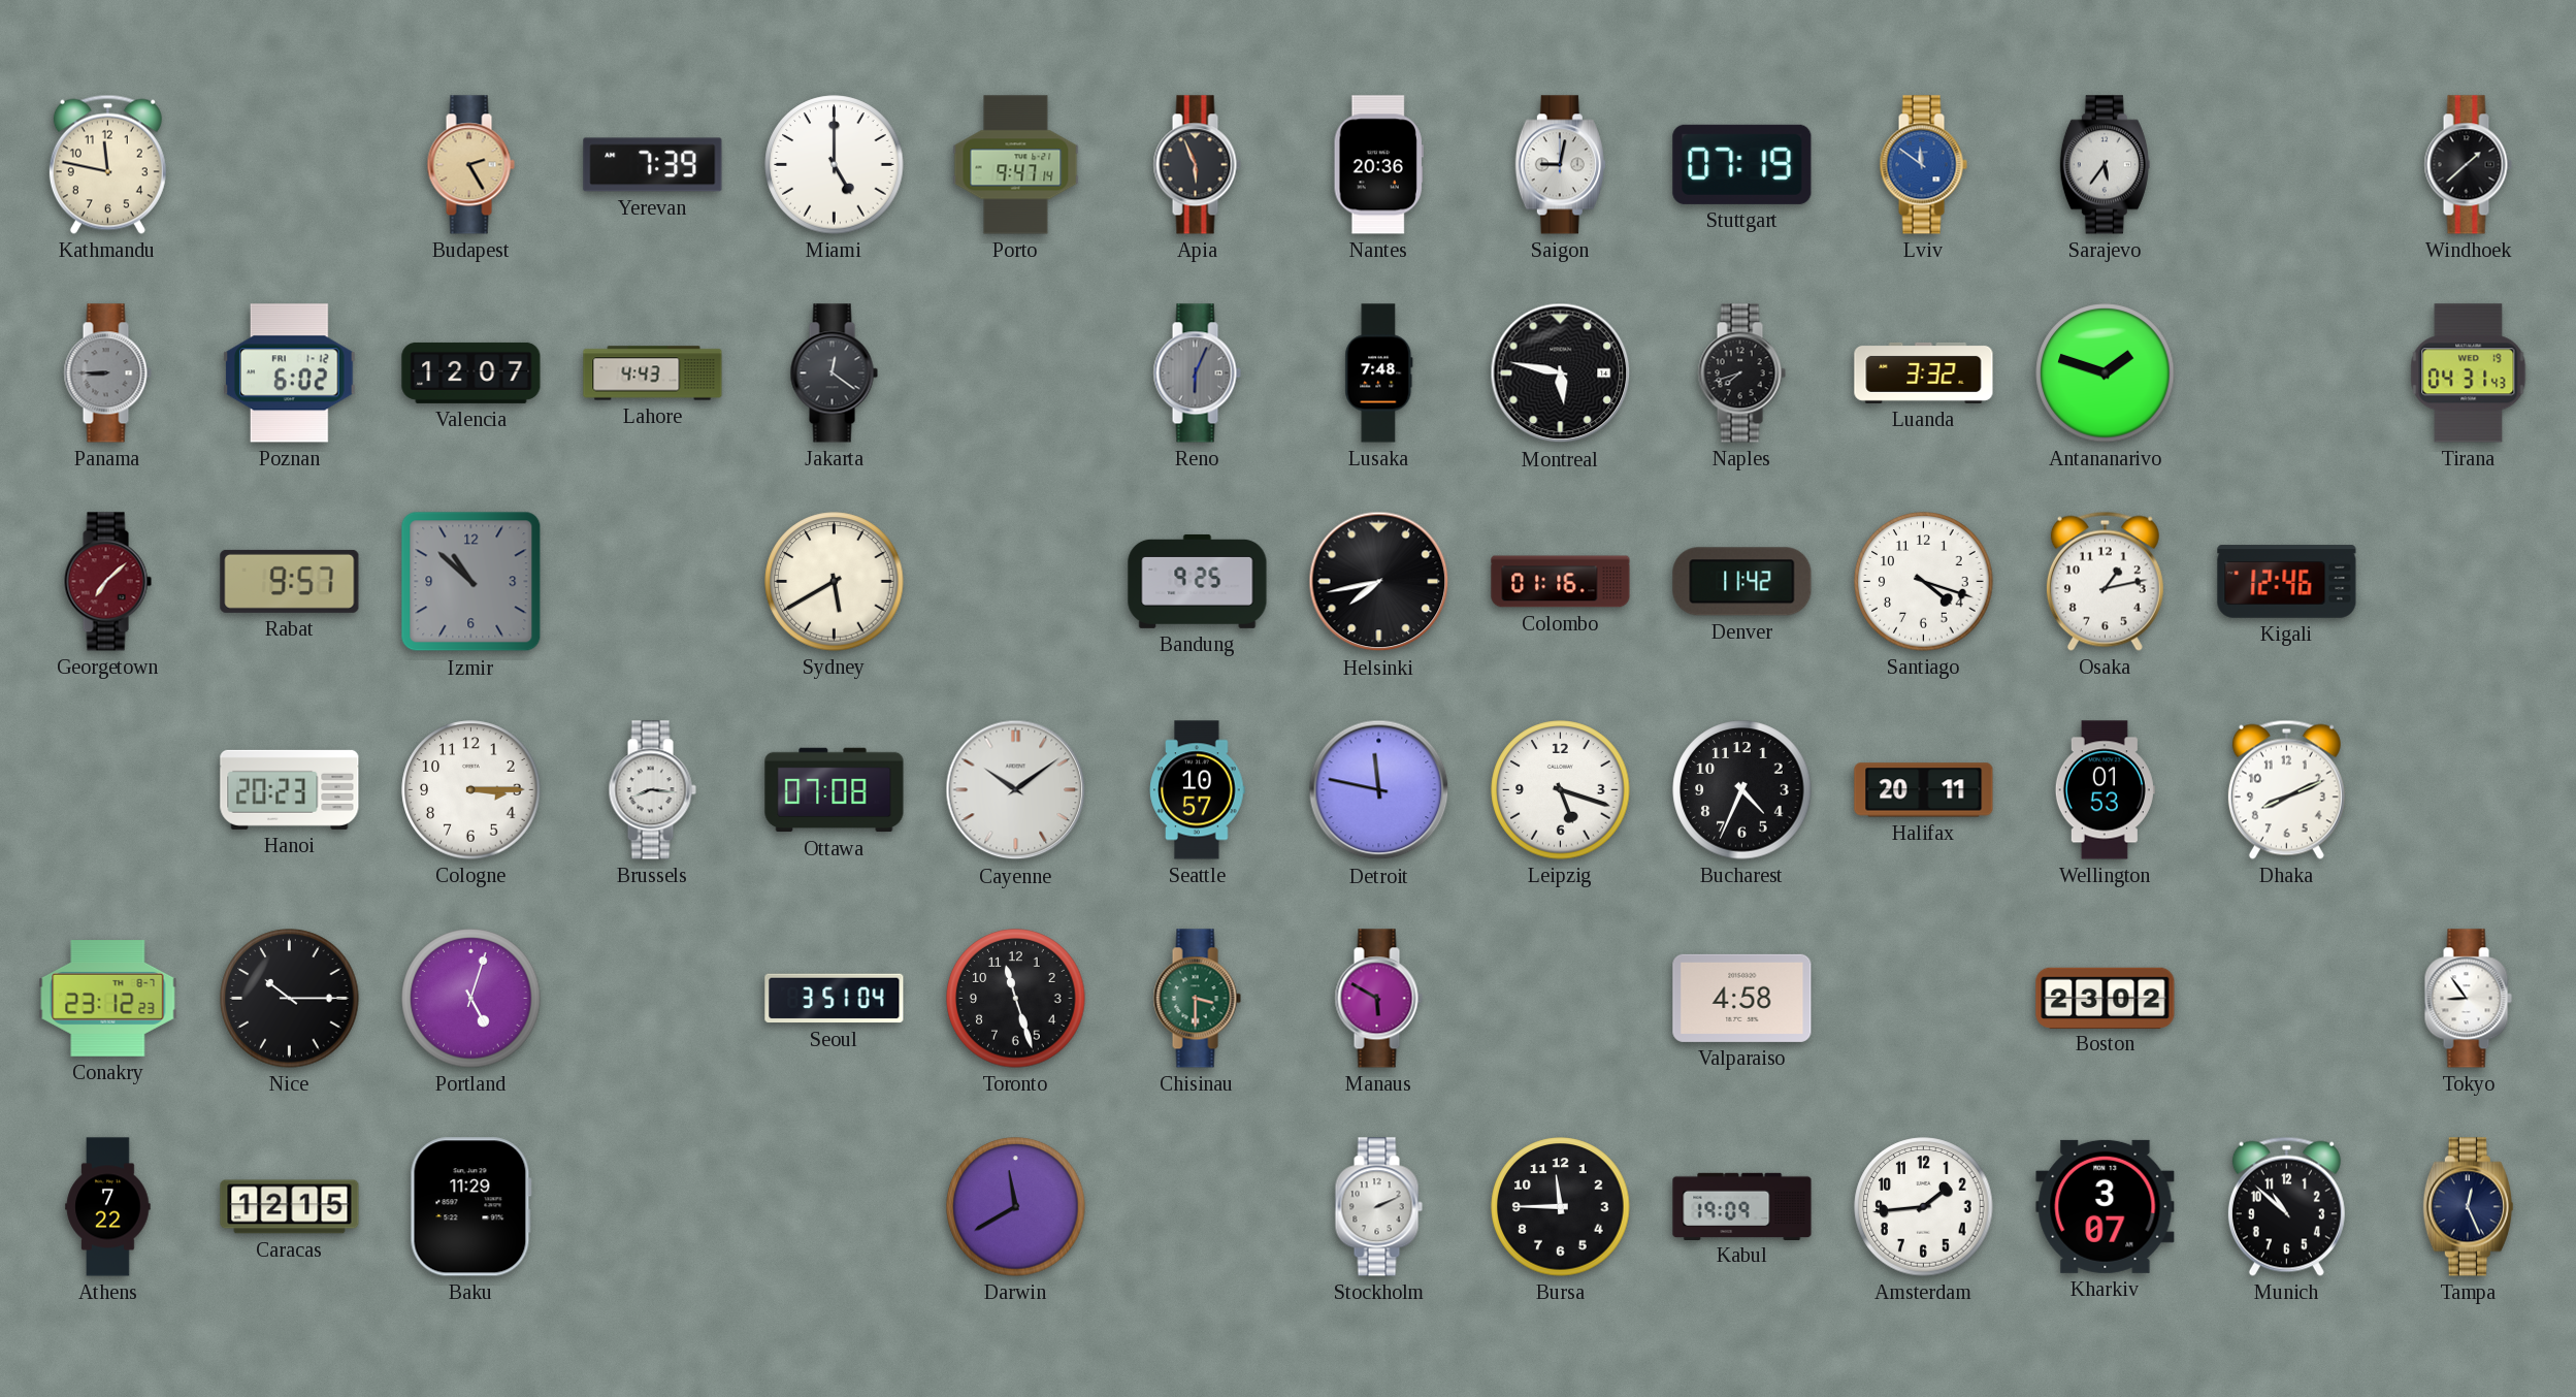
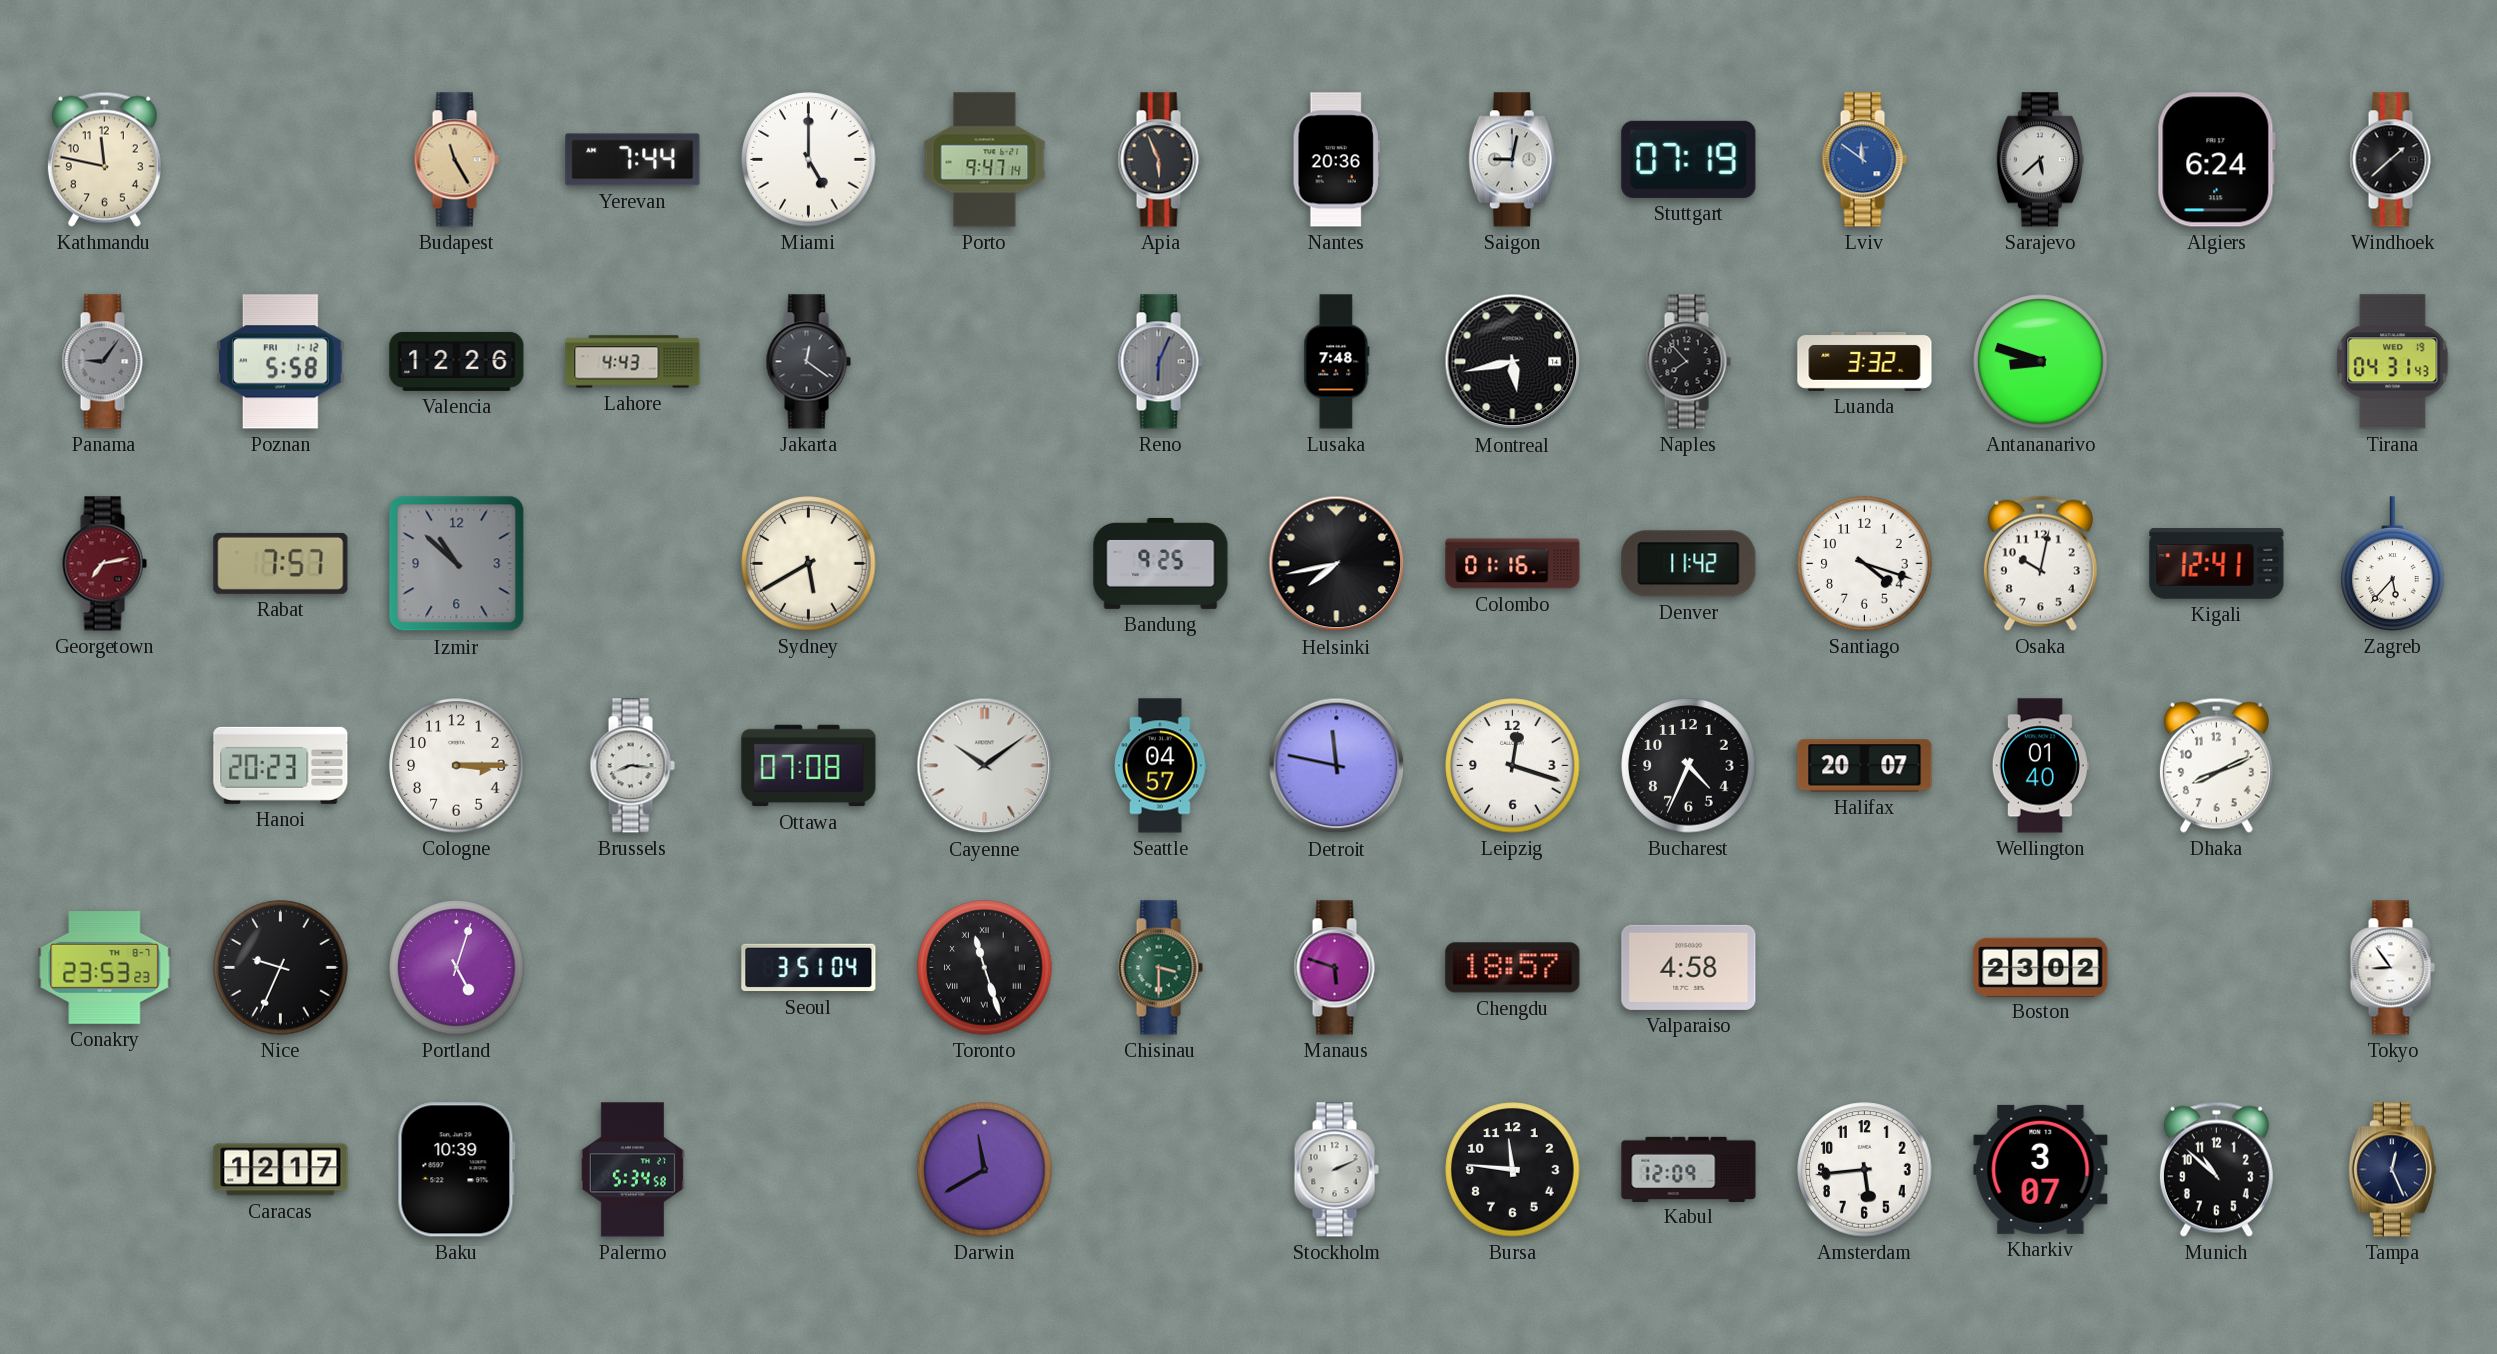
Budapest: 2:25 -> 11:25 (456, 160)
Yerevan: 7:39 -> 7:44 (633, 160)
Sarajevo: 5:36 -> 5:38 (2040, 160)
Algiers: none -> 6:24 (2216, 160)
Panama: 8:45 -> 9:06 (104, 362)
Poznan: 6:02 -> 5:58 (281, 362)
Valencia: 12:07 -> 12:26 (457, 361)
Montreal: 5:47 -> 5:43 (1513, 362)
Naples: 7:42 -> 7:53 (1688, 362)
Antananarivo: 1:48 -> 8:48 (2041, 362)
Georgetown: 7:08 -> 7:13 (104, 564)
Rabat: 9:57 -> 7:57 (281, 563)
Osaka: 1:13 -> 10:02 (2040, 563)
Kigali: 12:46 -> 12:41 (2217, 564)
Zagreb: none -> 5:37 (2393, 564)
Seattle: 10:57 -> 04:57 (1161, 766)
Leipzig: 5:18 -> 12:18 (1513, 766)
Halifax: 20:11 -> 20:07 (1865, 766)
Wellington: 01:53 -> 01:40 (2040, 766)
Conakry: 23:12 -> 23:53 (105, 968)
Nice: 10:15 -> 9:34 (281, 968)
Toronto numerals: Arabic -> Roman (985, 968)
Manaus: 5:50 -> 5:48 (1336, 968)
Chengdu: none -> 18:57 (1513, 968)
Athens: 7:22 -> none (108, 1207)
Caracas: 12:15 -> 12:17 (281, 1170)
Baku: 11:29 -> 10:39 (456, 1170)
Palermo: none -> 5:34 (632, 1170)
Bursa: 11:45 -> 11:46 (1513, 1170)
Kabul: 19:09 -> 12:09 (1689, 1169)
Amsterdam: 1:44 -> 5:44 (1865, 1170)
